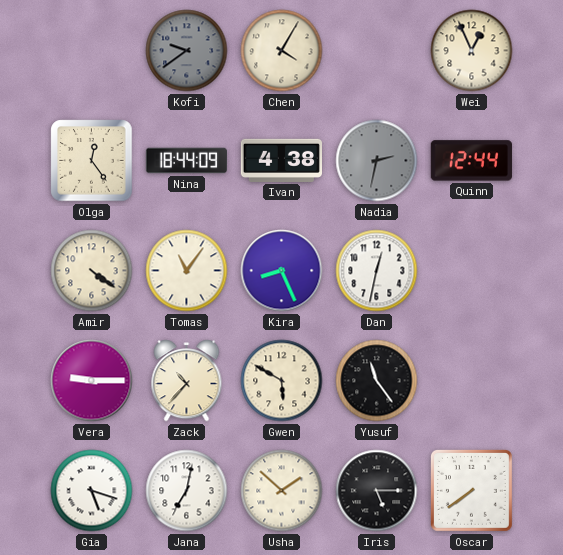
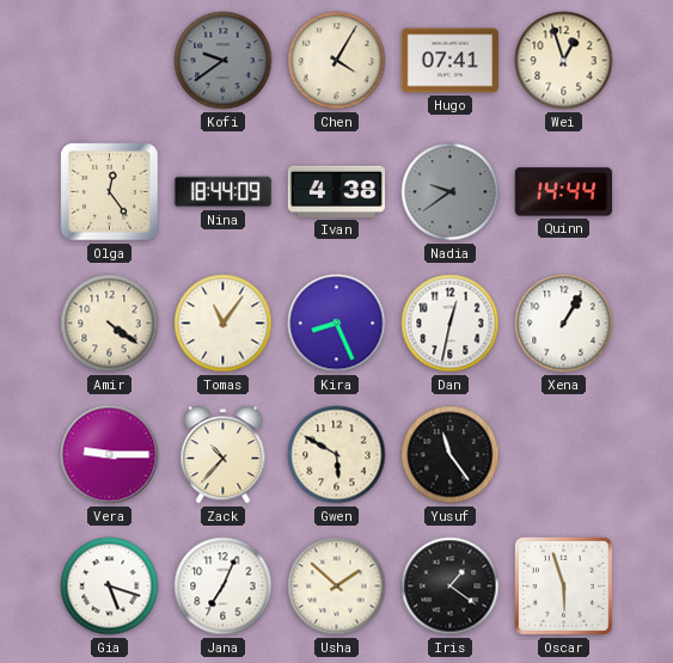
Hugo: none -> 07:41 (449, 61)
Wei: 12:56 -> 12:57 (564, 61)
Nadia: 2:32 -> 9:39 (451, 192)
Quinn: 12:44 -> 14:44 (563, 192)
Xena: none -> 1:05 (564, 324)
Jana: 7:02 -> 7:04 (224, 587)
Iris: 5:15 -> 1:21 (451, 587)
Oscar: 7:39 -> 5:57 (563, 585)
